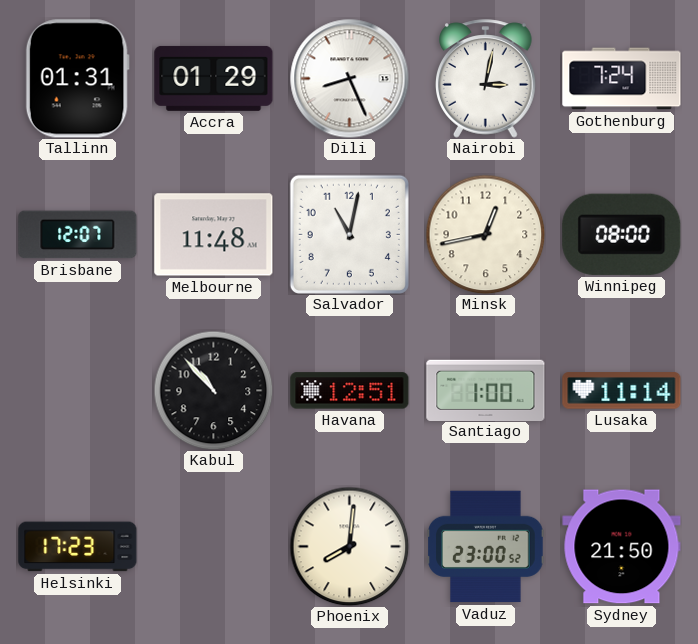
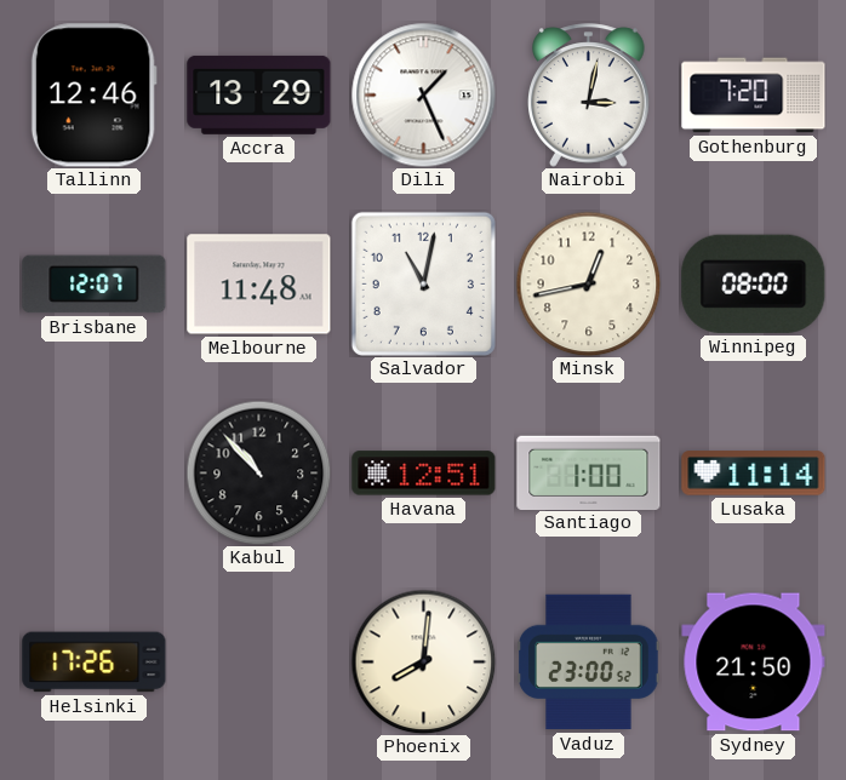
Tallinn: 01:31 -> 12:46 (93, 96)
Accra: 01:29 -> 13:29 (259, 94)
Dili: 8:26 -> 1:26 (424, 96)
Gothenburg: 7:24 -> 7:20 (754, 96)
Helsinki: 17:23 -> 17:26 (95, 663)
